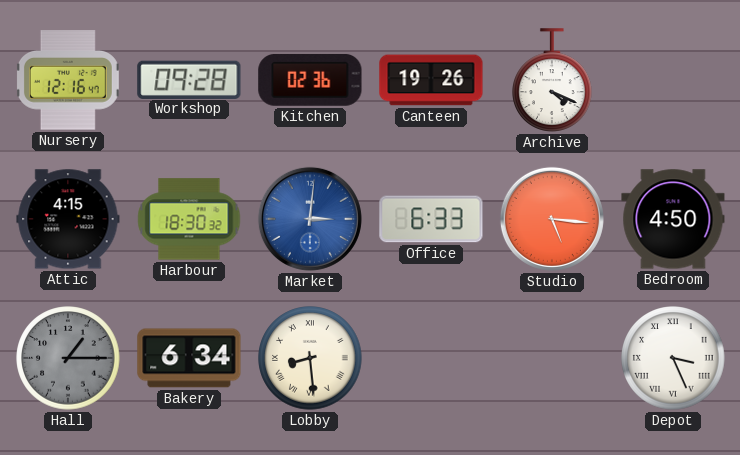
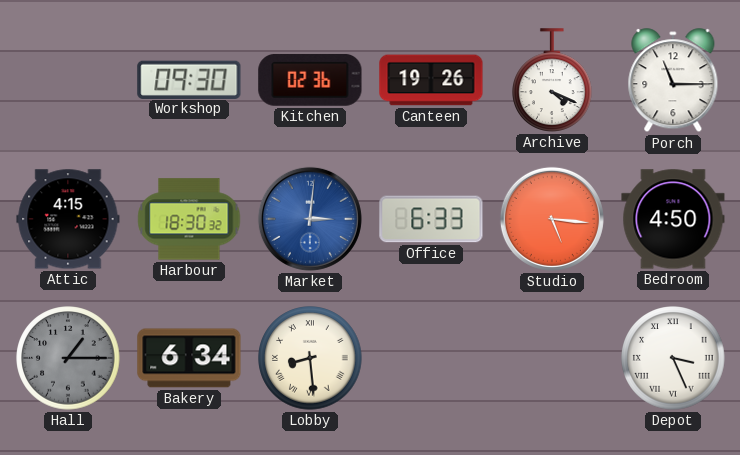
Nursery: 12:16 -> none (68, 80)
Workshop: 09:28 -> 09:30 (189, 79)
Porch: none -> 11:15 (673, 81)
